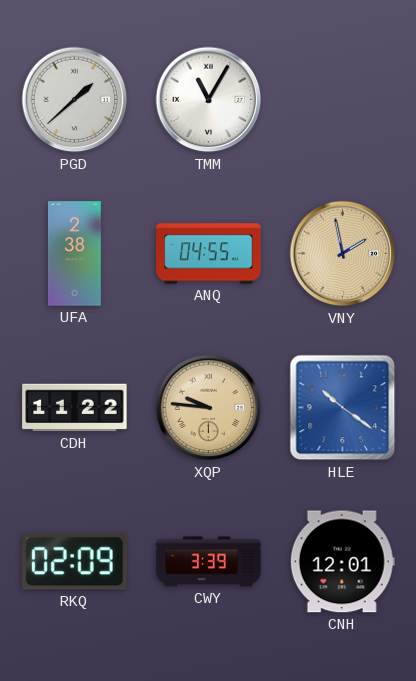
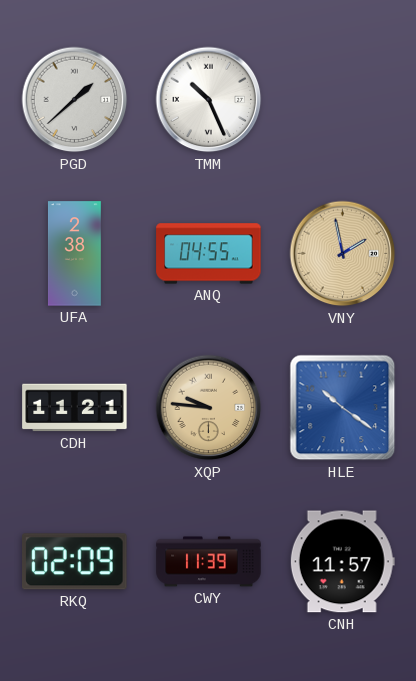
TMM: 11:05 -> 10:26 (209, 100)
CDH: 11:22 -> 11:21 (75, 408)
CWY: 3:39 -> 11:39 (209, 562)
CNH: 12:01 -> 11:57 (342, 562)
